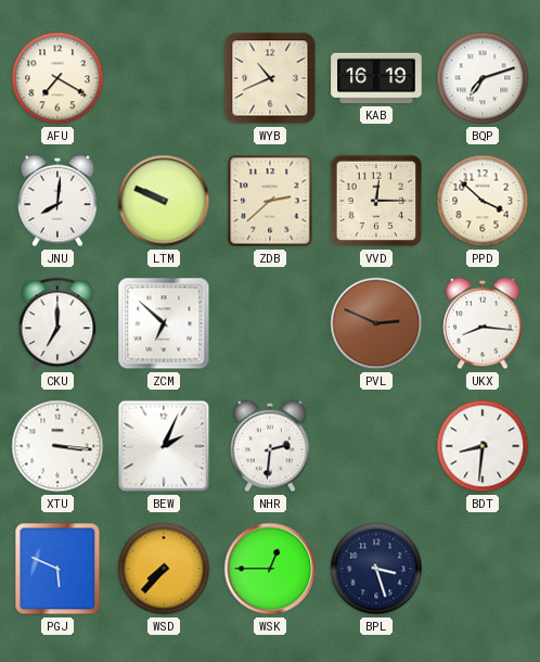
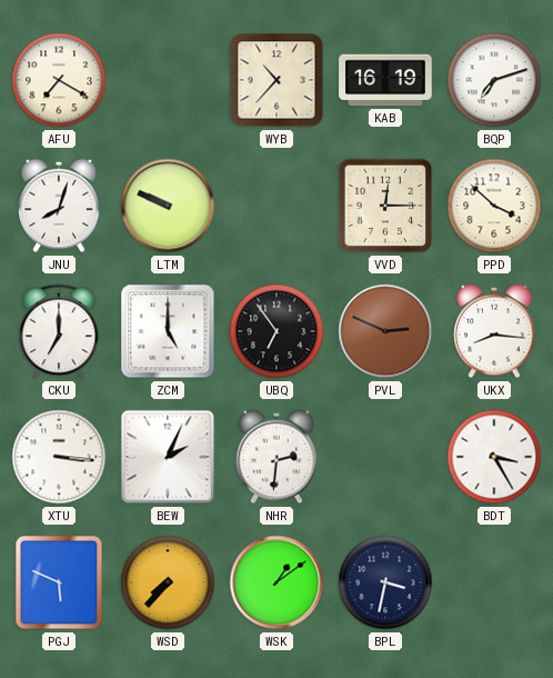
WYB: 10:41 -> 10:37 (276, 80)
JNU: 8:01 -> 8:03 (59, 206)
ZDB: 2:38 -> none (270, 201)
ZCM: 6:52 -> 5:00 (168, 331)
UBQ: none -> 6:54 (276, 331)
BDT: 8:31 -> 3:25 (494, 457)
WSK: 12:45 -> 1:09 (276, 582)
BPL: 3:27 -> 3:32 (385, 582)
